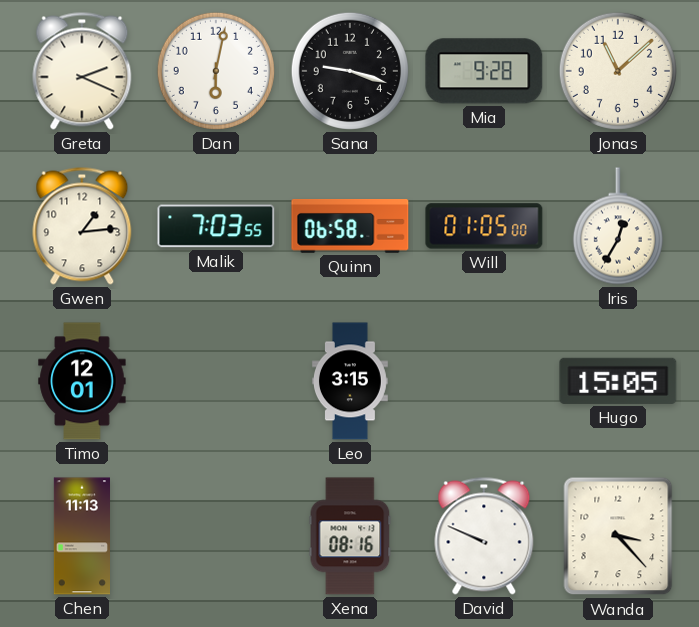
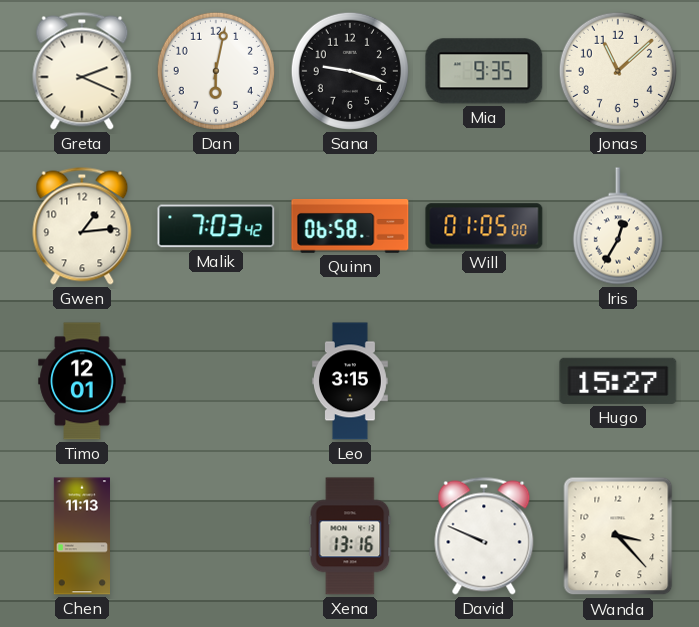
Mia: 9:28 -> 9:35 (484, 71)
Malik: 7:03:55 -> 7:03:42 (216, 226)
Hugo: 15:05 -> 15:27 (618, 381)
Xena: 08:16 -> 13:16 (350, 536)
